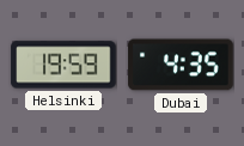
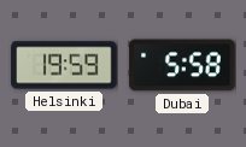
Dubai: 4:35 -> 5:58 (182, 65)
